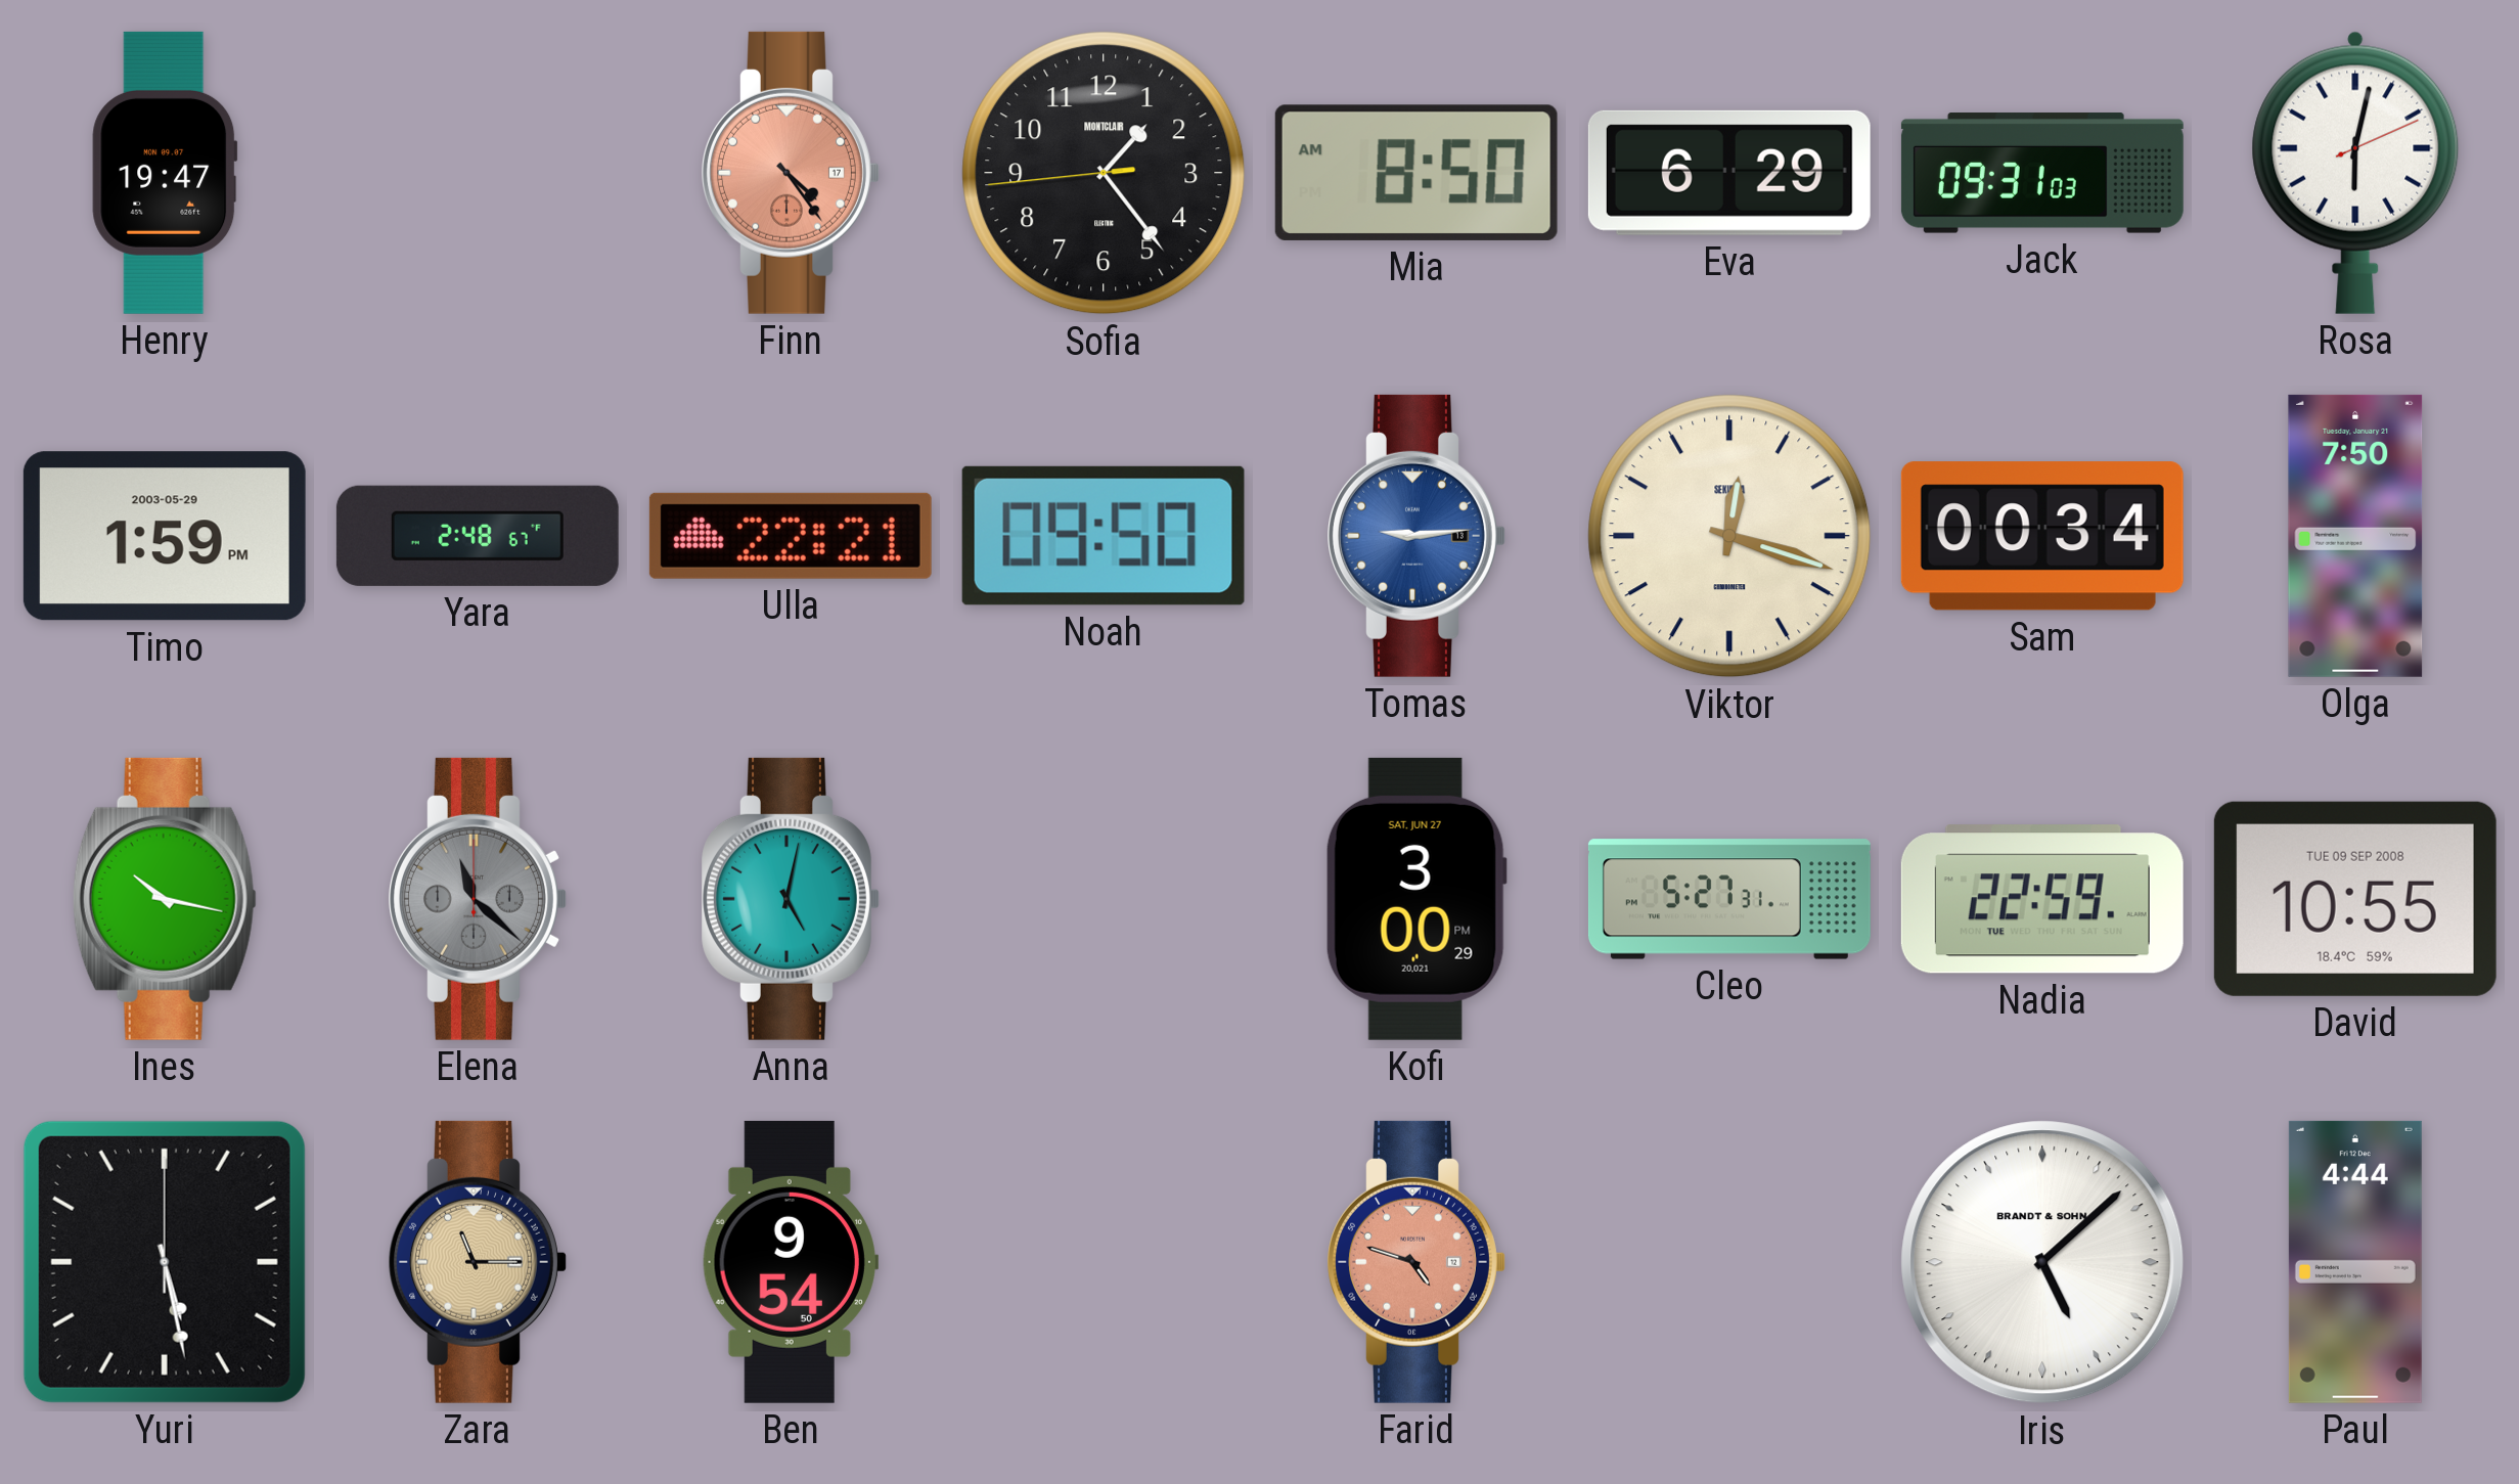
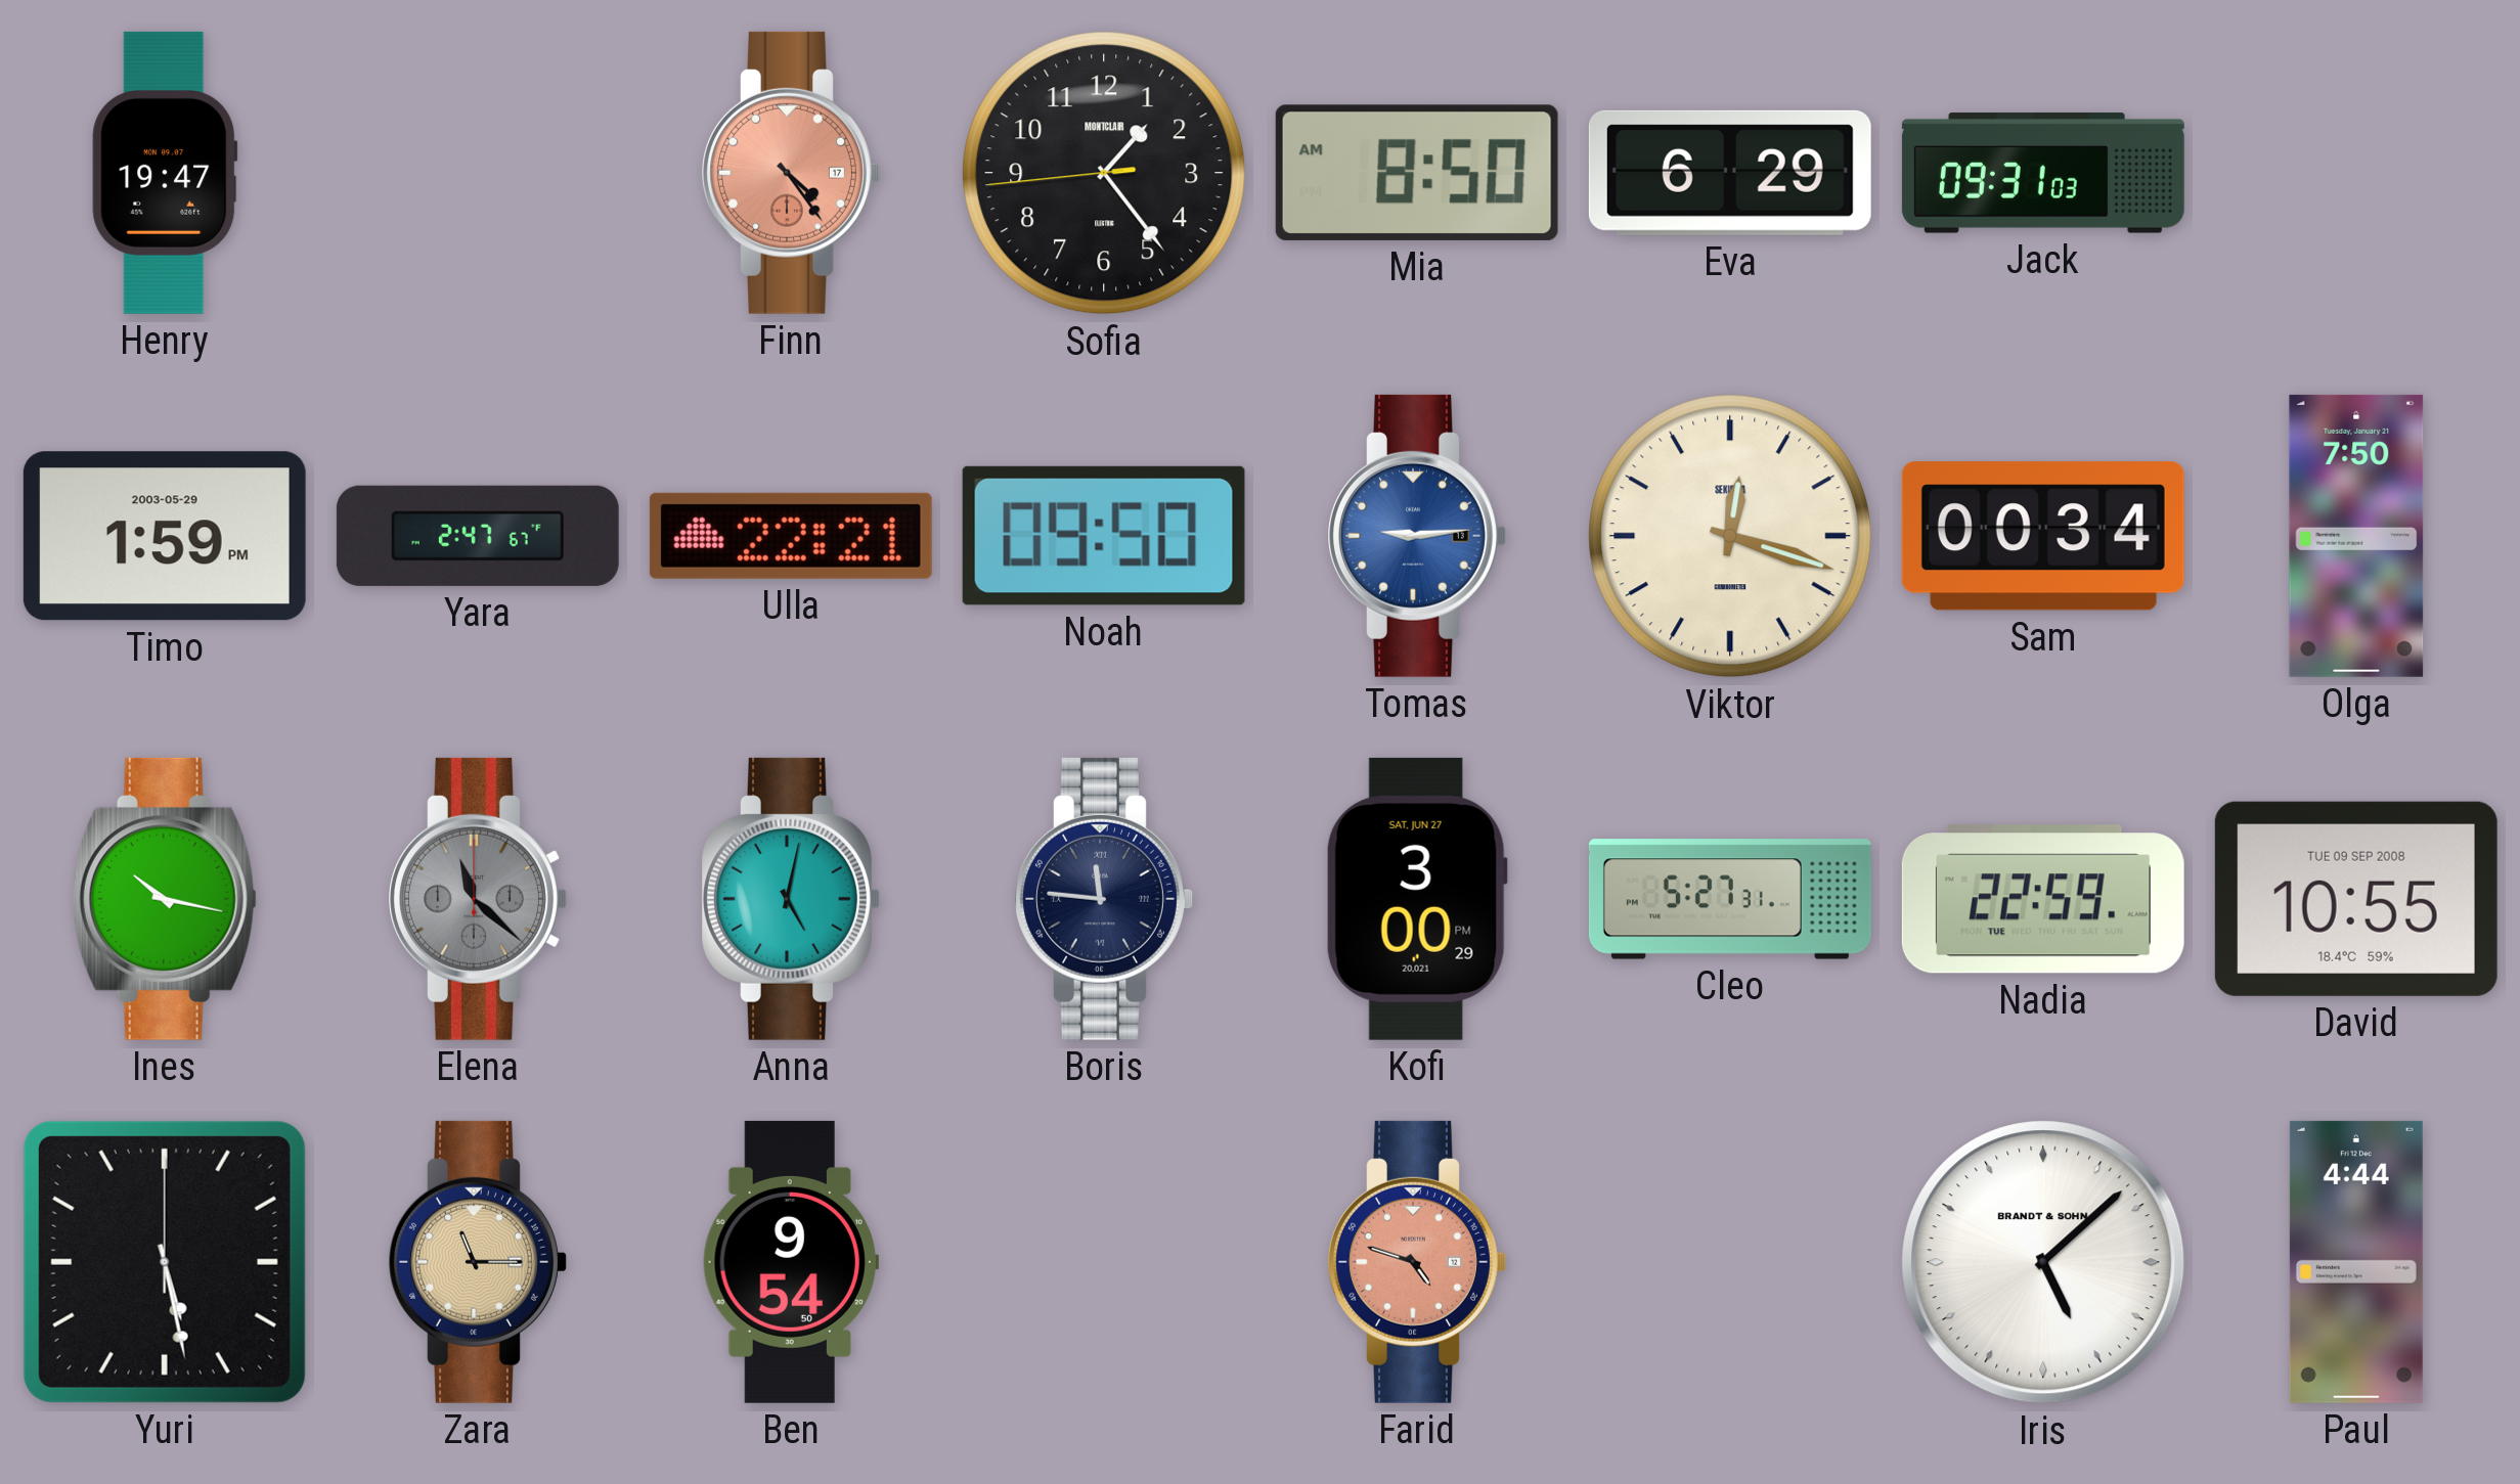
Rosa: 6:02 -> none (2355, 173)
Yara: 2:48 -> 2:47 (478, 536)
Boris: none -> 11:46 (1104, 899)
